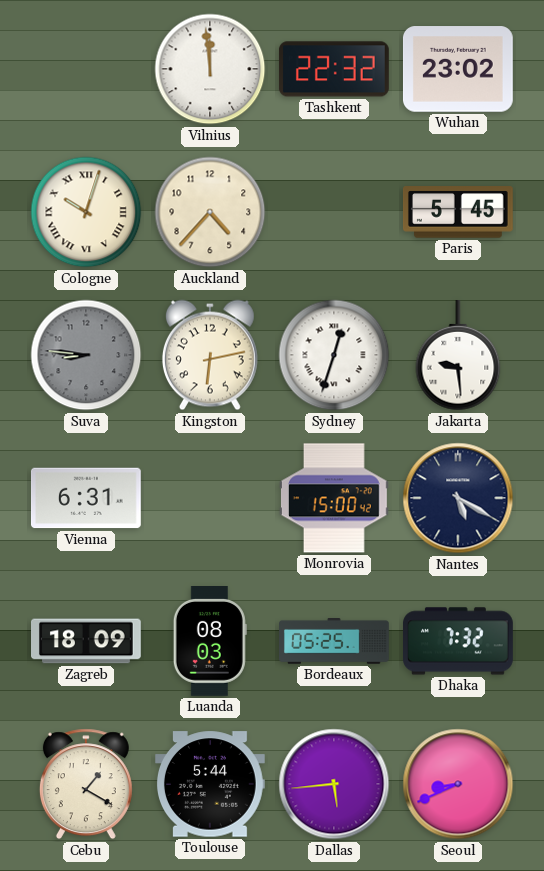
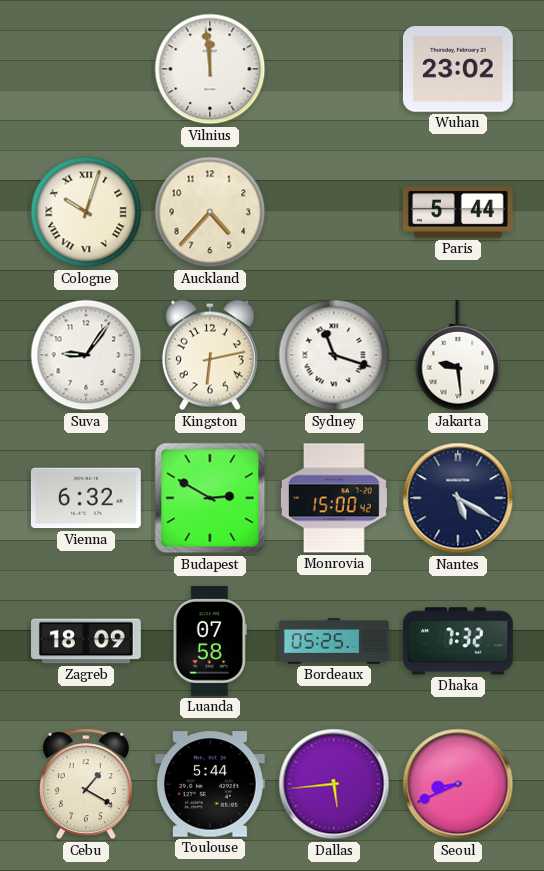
Tashkent: 22:32 -> none (334, 69)
Paris: 5:45 -> 5:44 (458, 212)
Suva: 8:46 -> 9:06 (86, 355)
Suva dial: grey -> white (86, 355)
Sydney: 12:33 -> 11:18 (334, 355)
Vienna: 6:31 -> 6:32 (86, 498)
Budapest: none -> 2:50 (210, 498)
Luanda: 08:03 -> 07:58 (210, 642)
